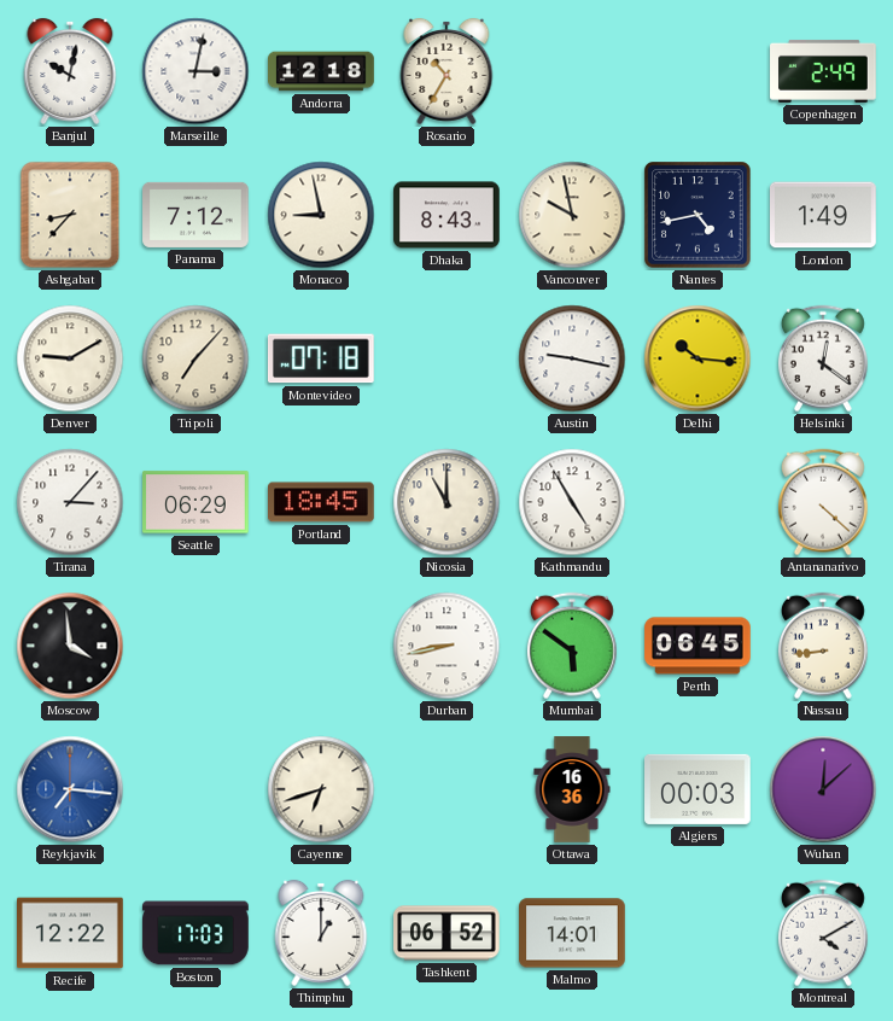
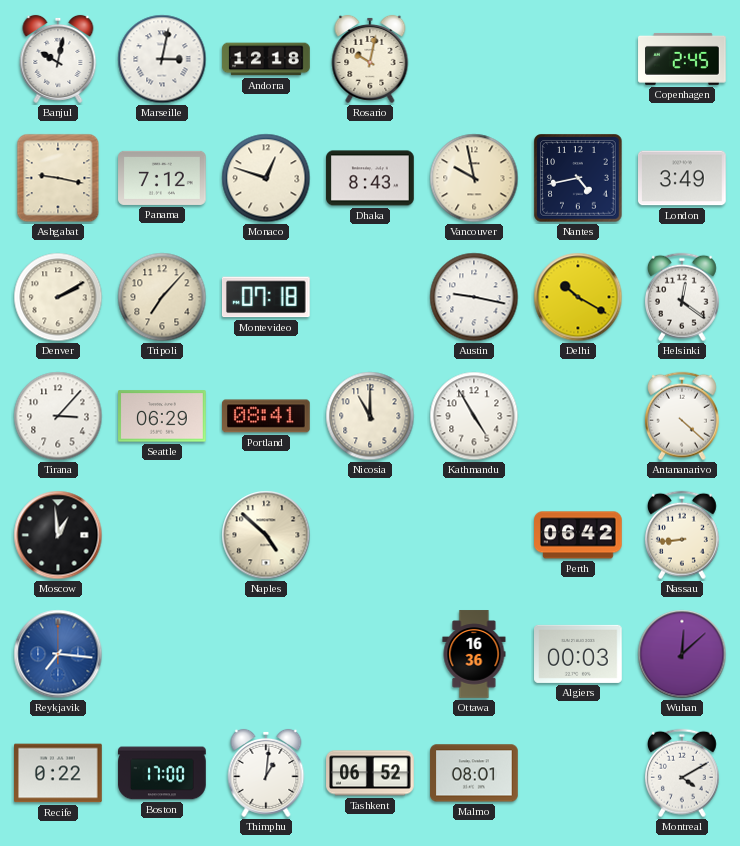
Rosario: 10:35 -> 10:02 (370, 59)
Copenhagen: 2:49 -> 2:45 (682, 59)
Ashgabat: 8:37 -> 9:17 (58, 178)
Monaco: 8:58 -> 12:48 (266, 178)
London: 1:49 -> 3:49 (683, 178)
Denver: 9:10 -> 2:10 (58, 297)
Delhi: 10:16 -> 10:20 (578, 297)
Portland: 18:45 -> 08:41 (267, 416)
Moscow: 3:59 -> 12:59 (58, 535)
Naples: none -> 4:52 (266, 535)
Durban: 8:43 -> none (446, 646)
Mumbai: 5:51 -> none (572, 646)
Perth: 06:45 -> 06:42 (578, 535)
Cayenne: 6:42 -> none (321, 789)
Recife: 12:22 -> 0:22 (59, 773)
Boston: 17:03 -> 17:00 (162, 773)
Thimphu: 1:00 -> 1:01 (266, 773)
Malmo: 14:01 -> 08:01 (474, 773)
